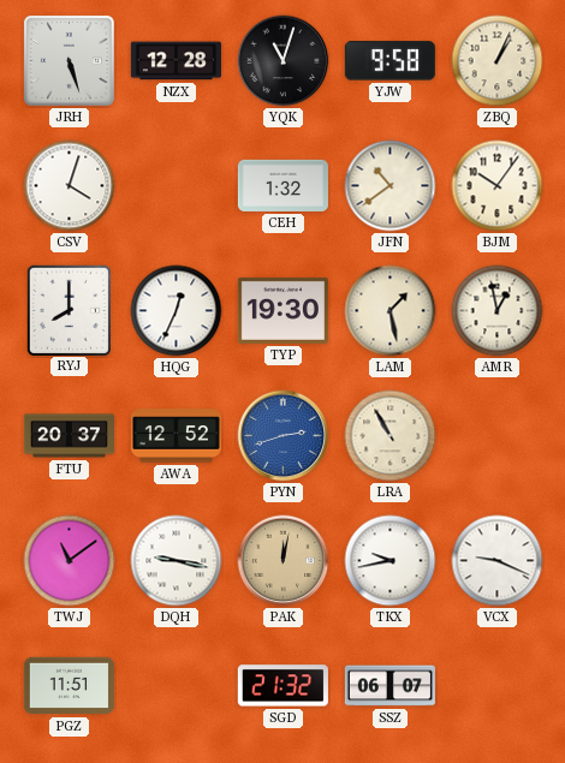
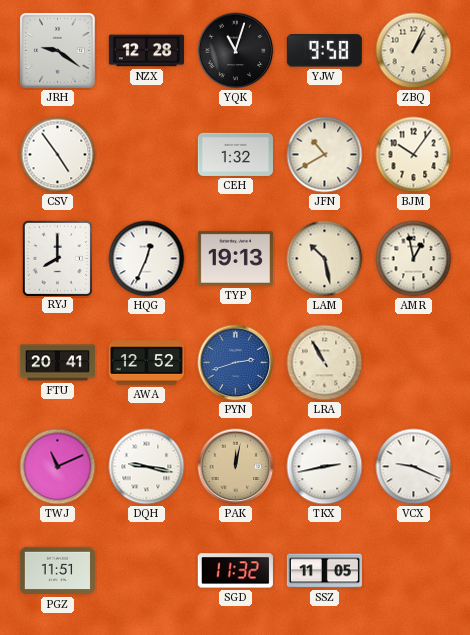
JRH: 5:27 -> 9:21 (57, 50)
CSV: 4:03 -> 4:54 (58, 155)
JFN: 10:39 -> 10:40 (325, 155)
TYP: 19:30 -> 19:13 (235, 258)
LAM: 1:28 -> 10:28 (325, 259)
FTU: 20:37 -> 20:41 (57, 363)
TWJ: 11:09 -> 11:11 (58, 467)
TKX: 9:43 -> 2:43 (325, 467)
SGD: 21:32 -> 11:32 (235, 571)
SSZ: 06:07 -> 11:05 (324, 571)
